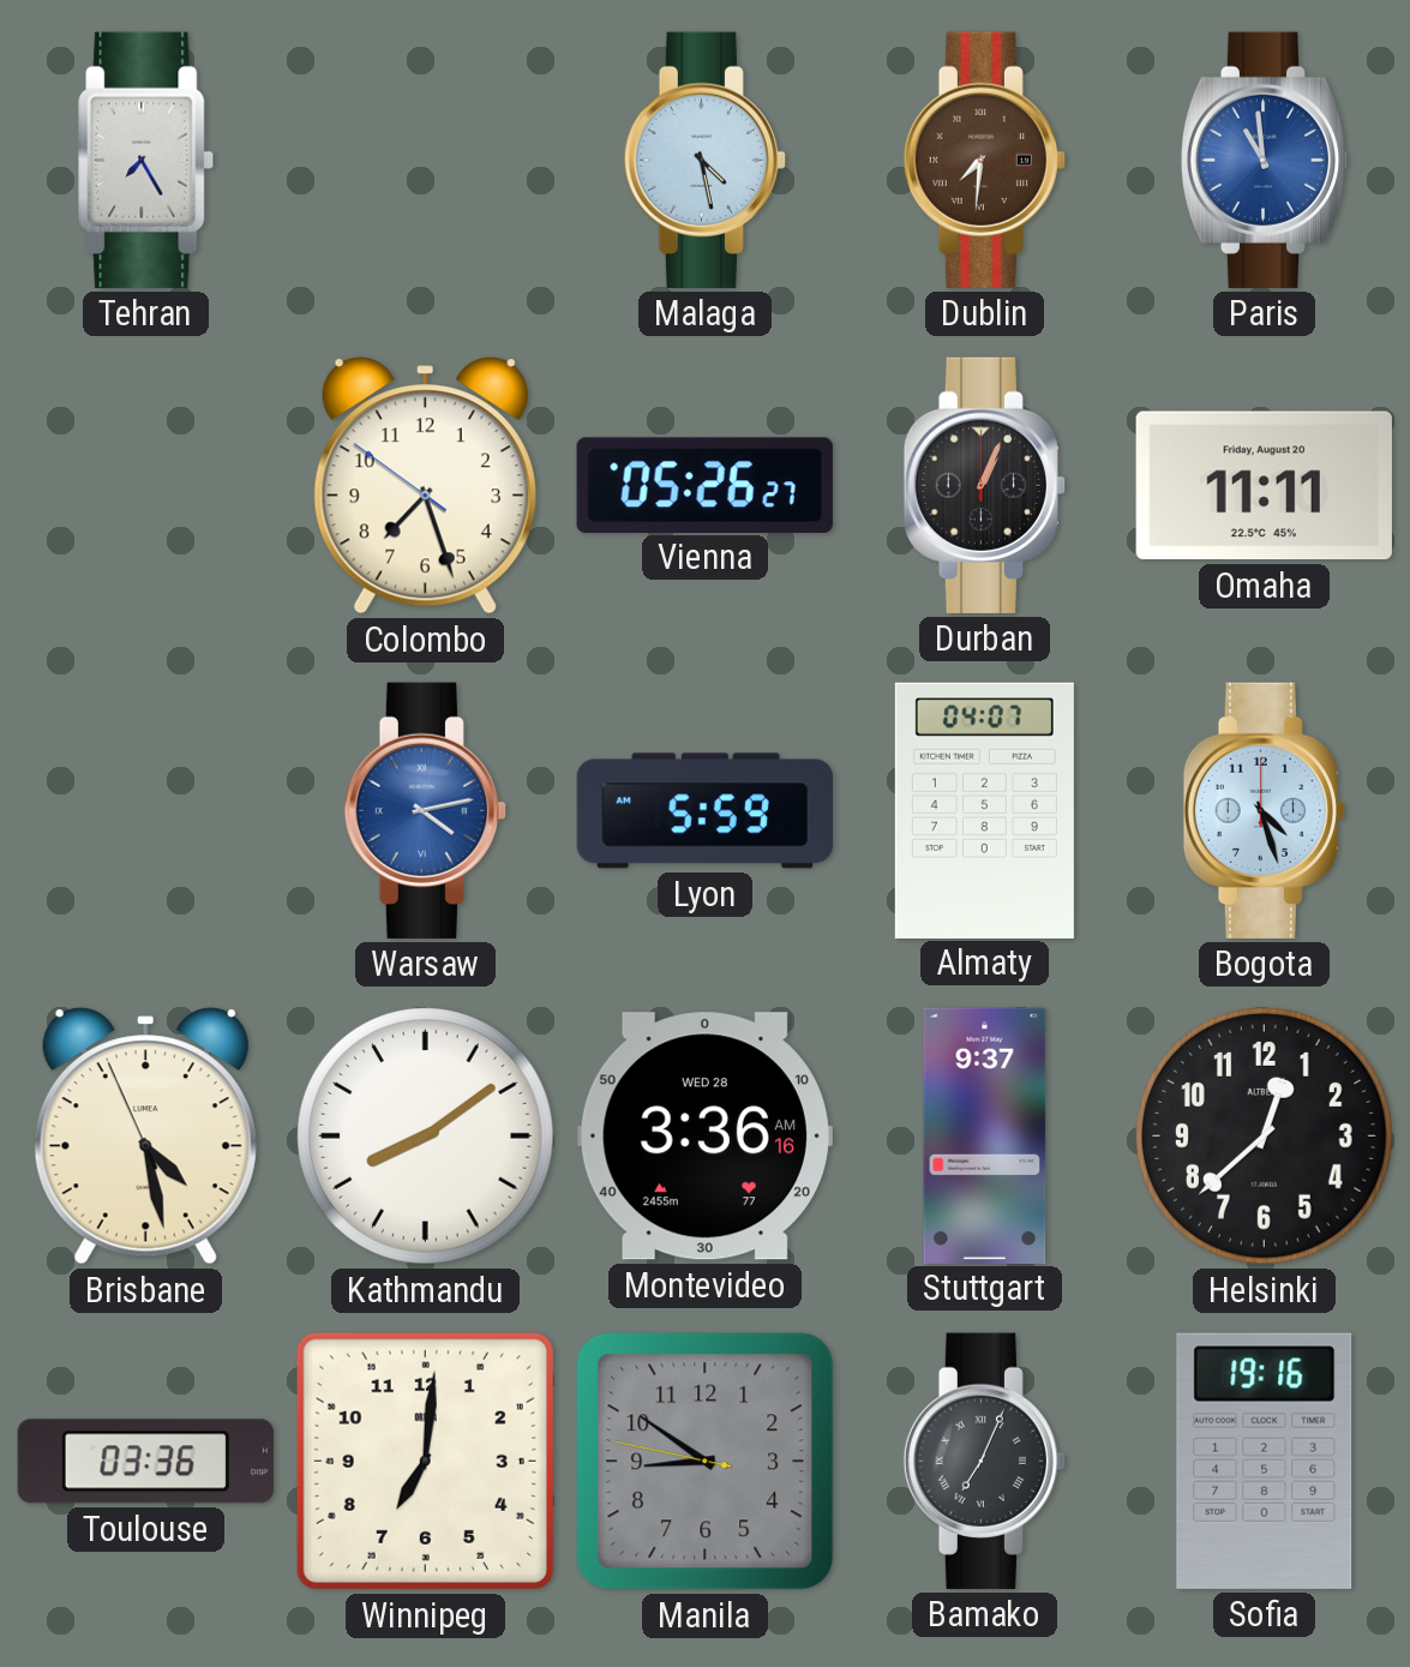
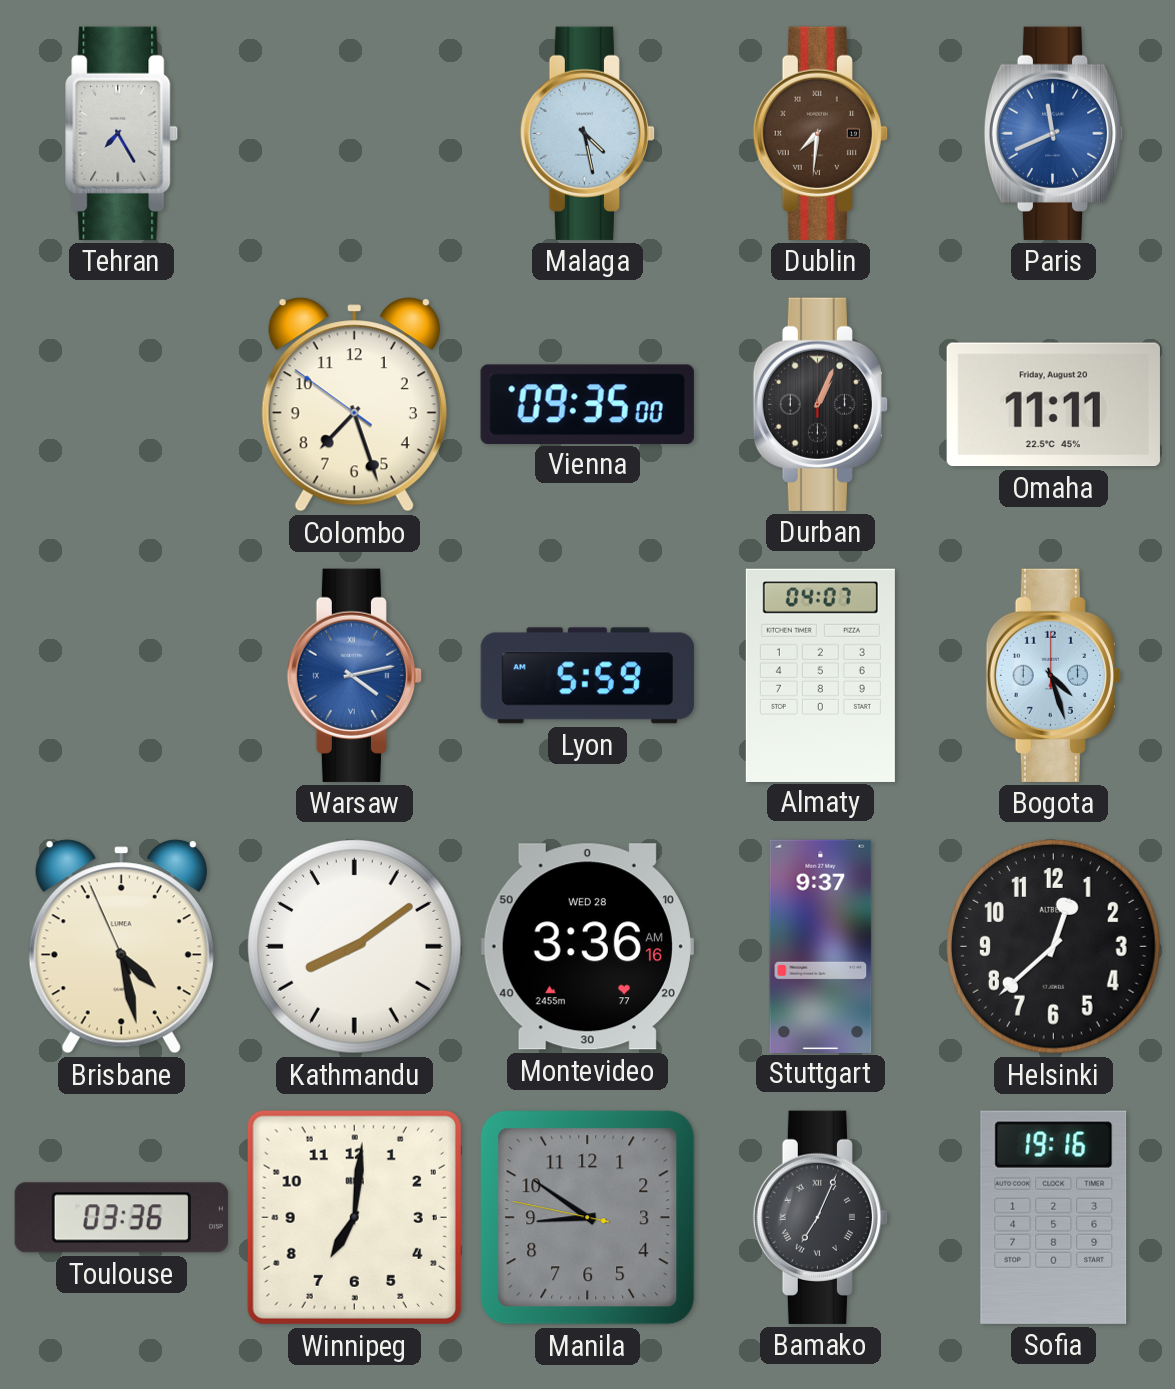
Paris: 10:59 -> 11:41 (1054, 133)
Vienna: 05:26 -> 09:35 (587, 404)
